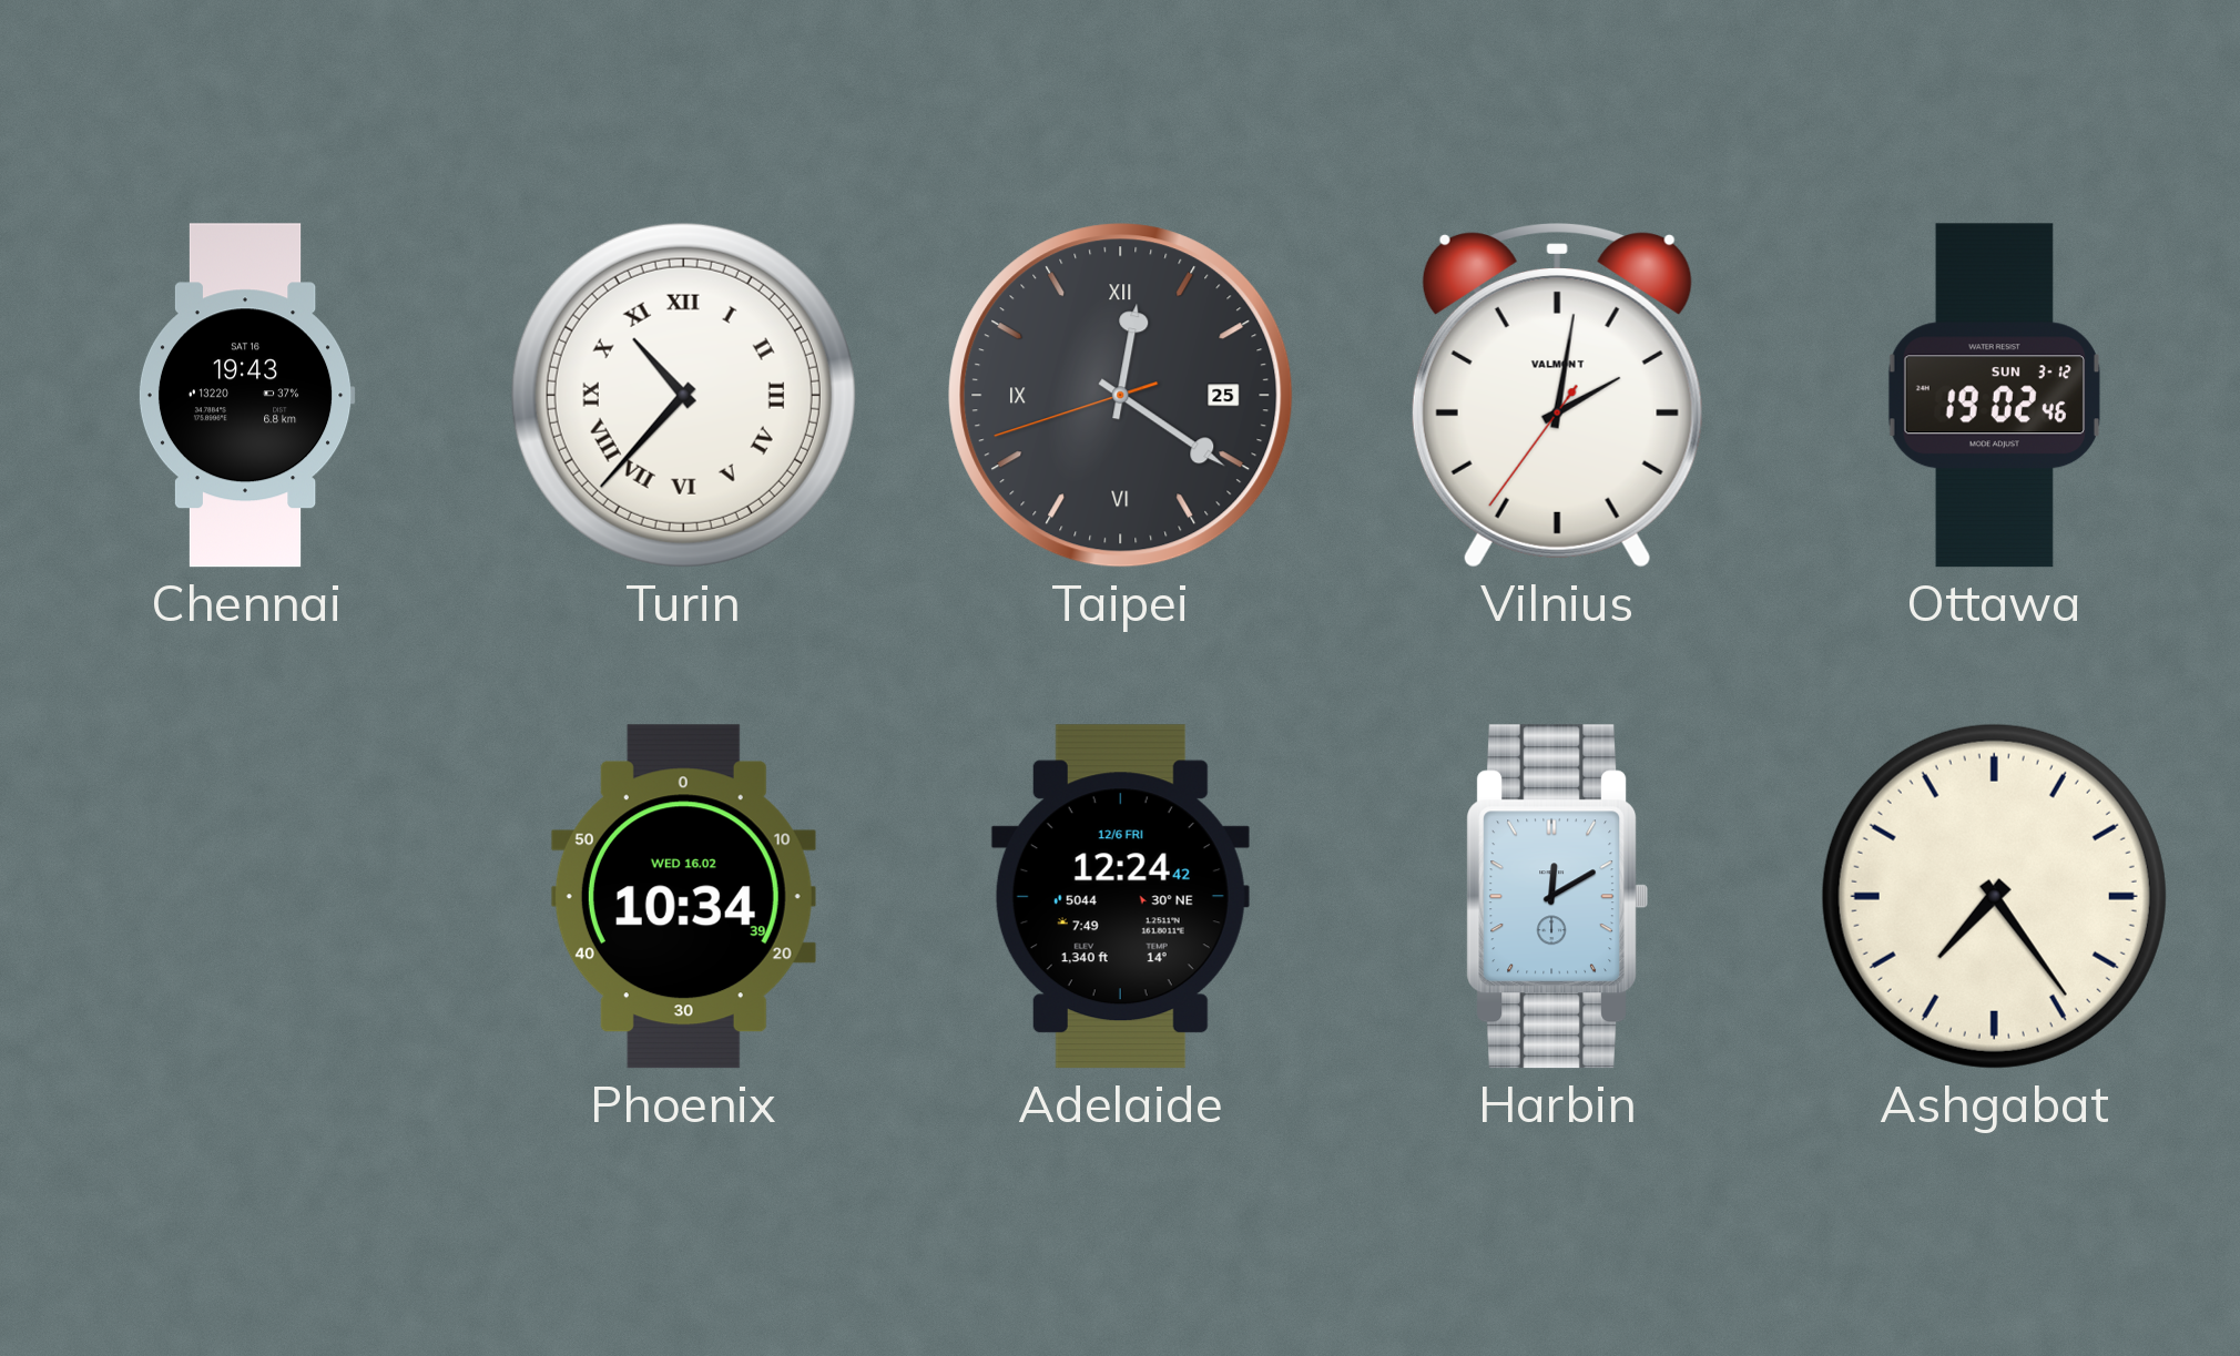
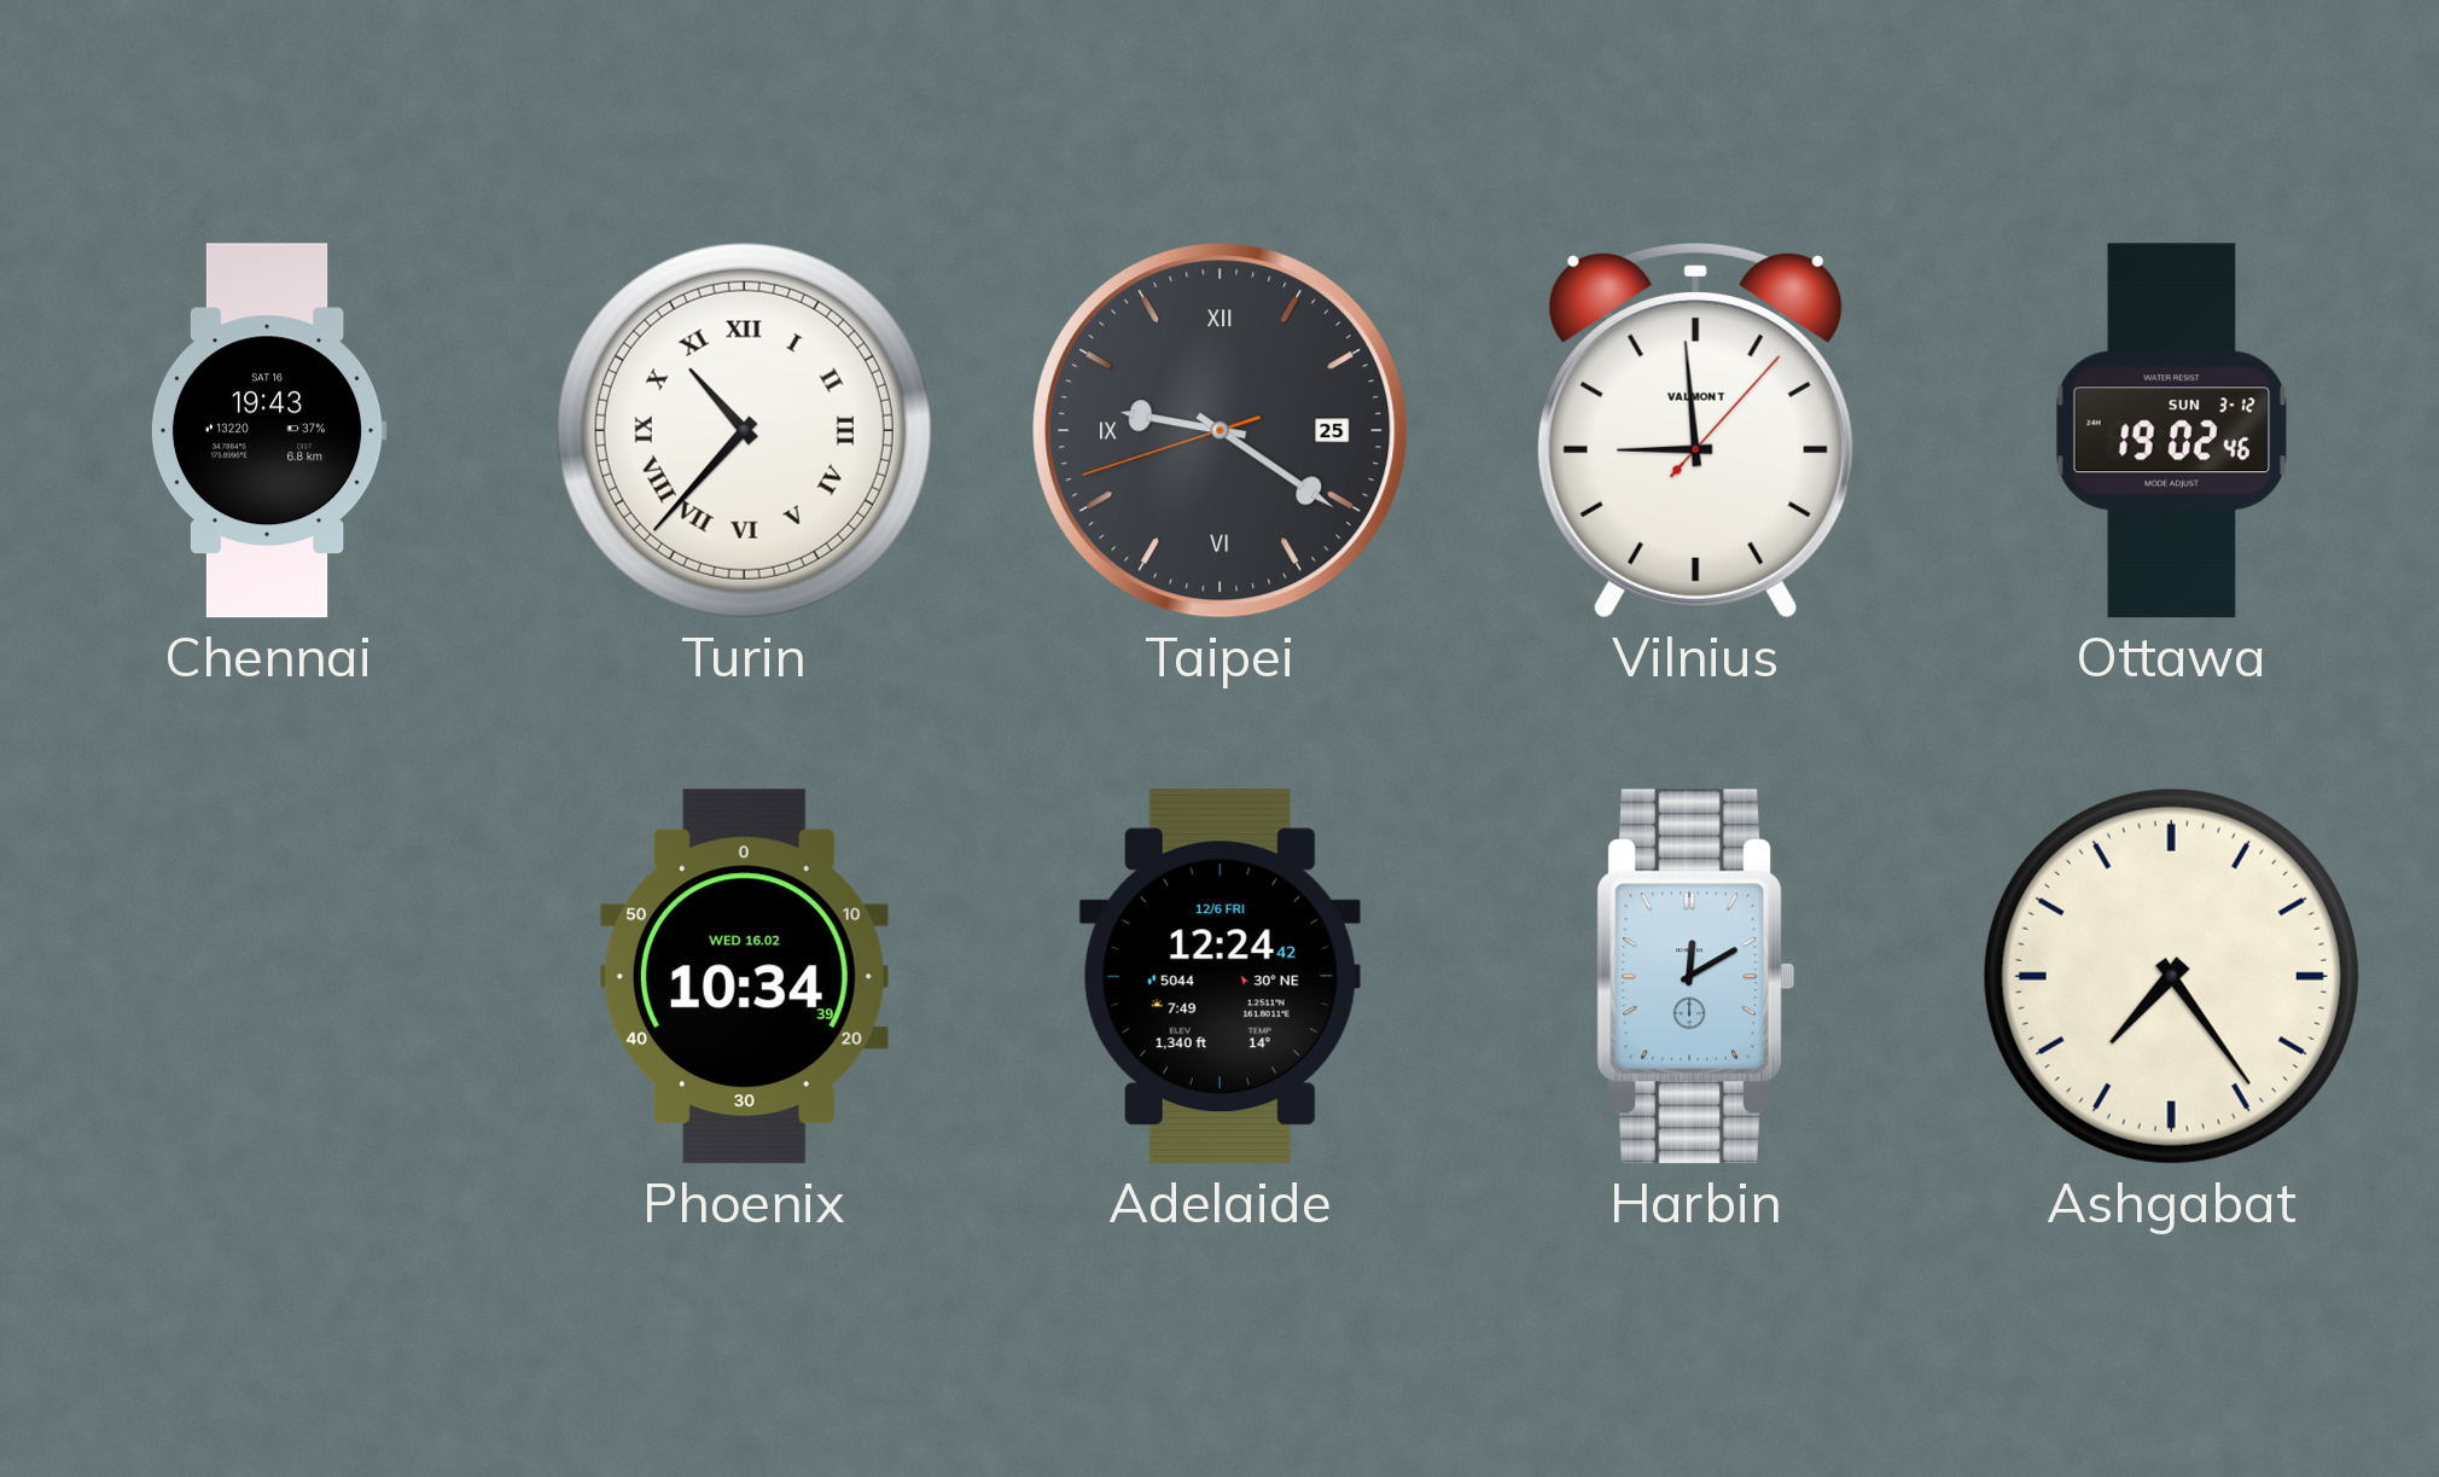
Taipei: 12:20 -> 9:20 (1221, 431)
Vilnius: 2:01 -> 8:59 (1695, 431)
